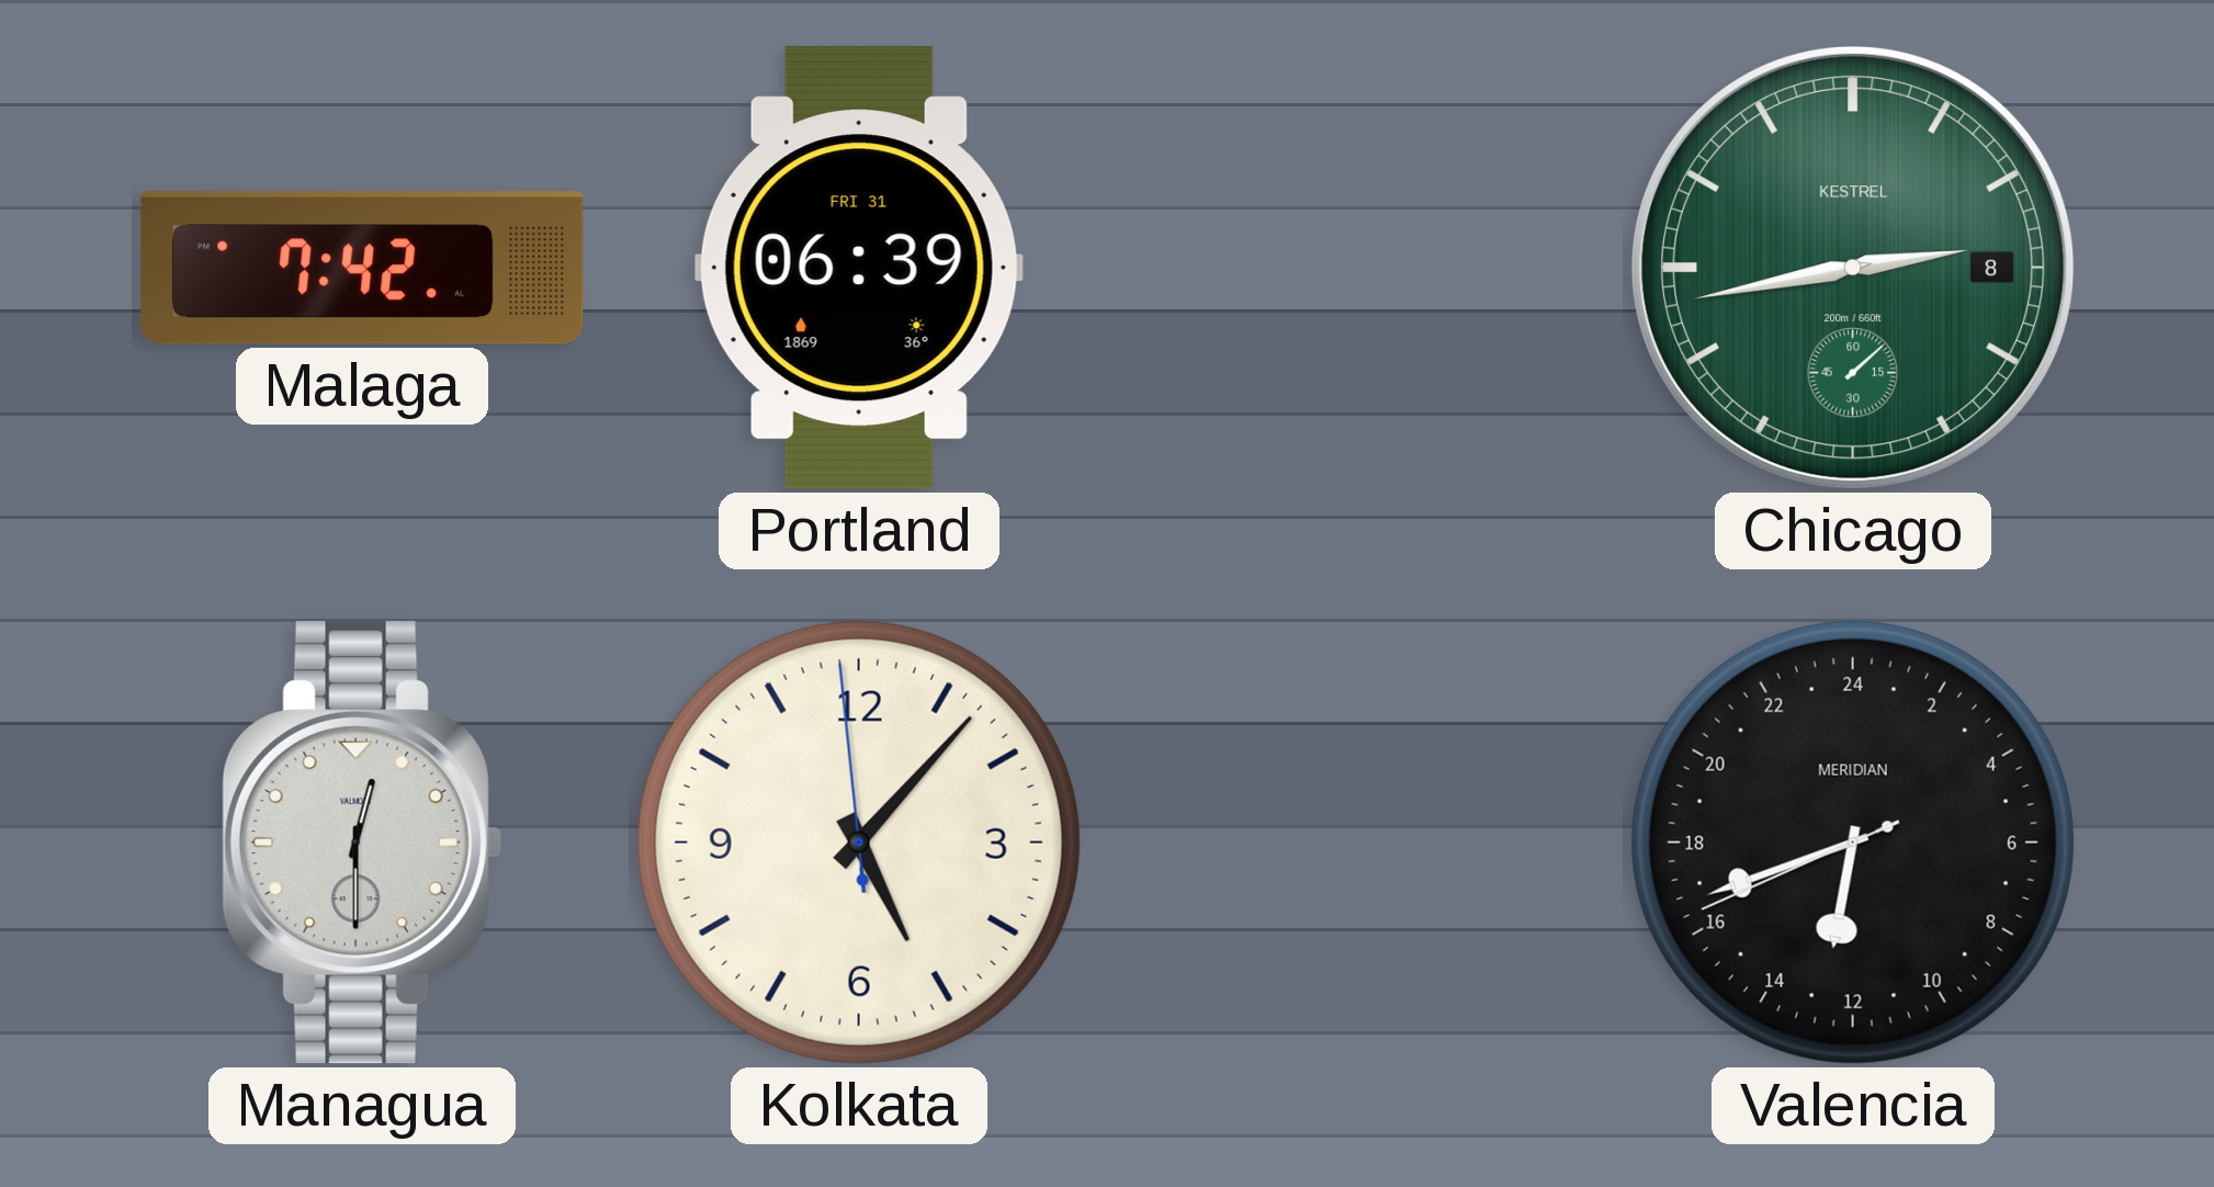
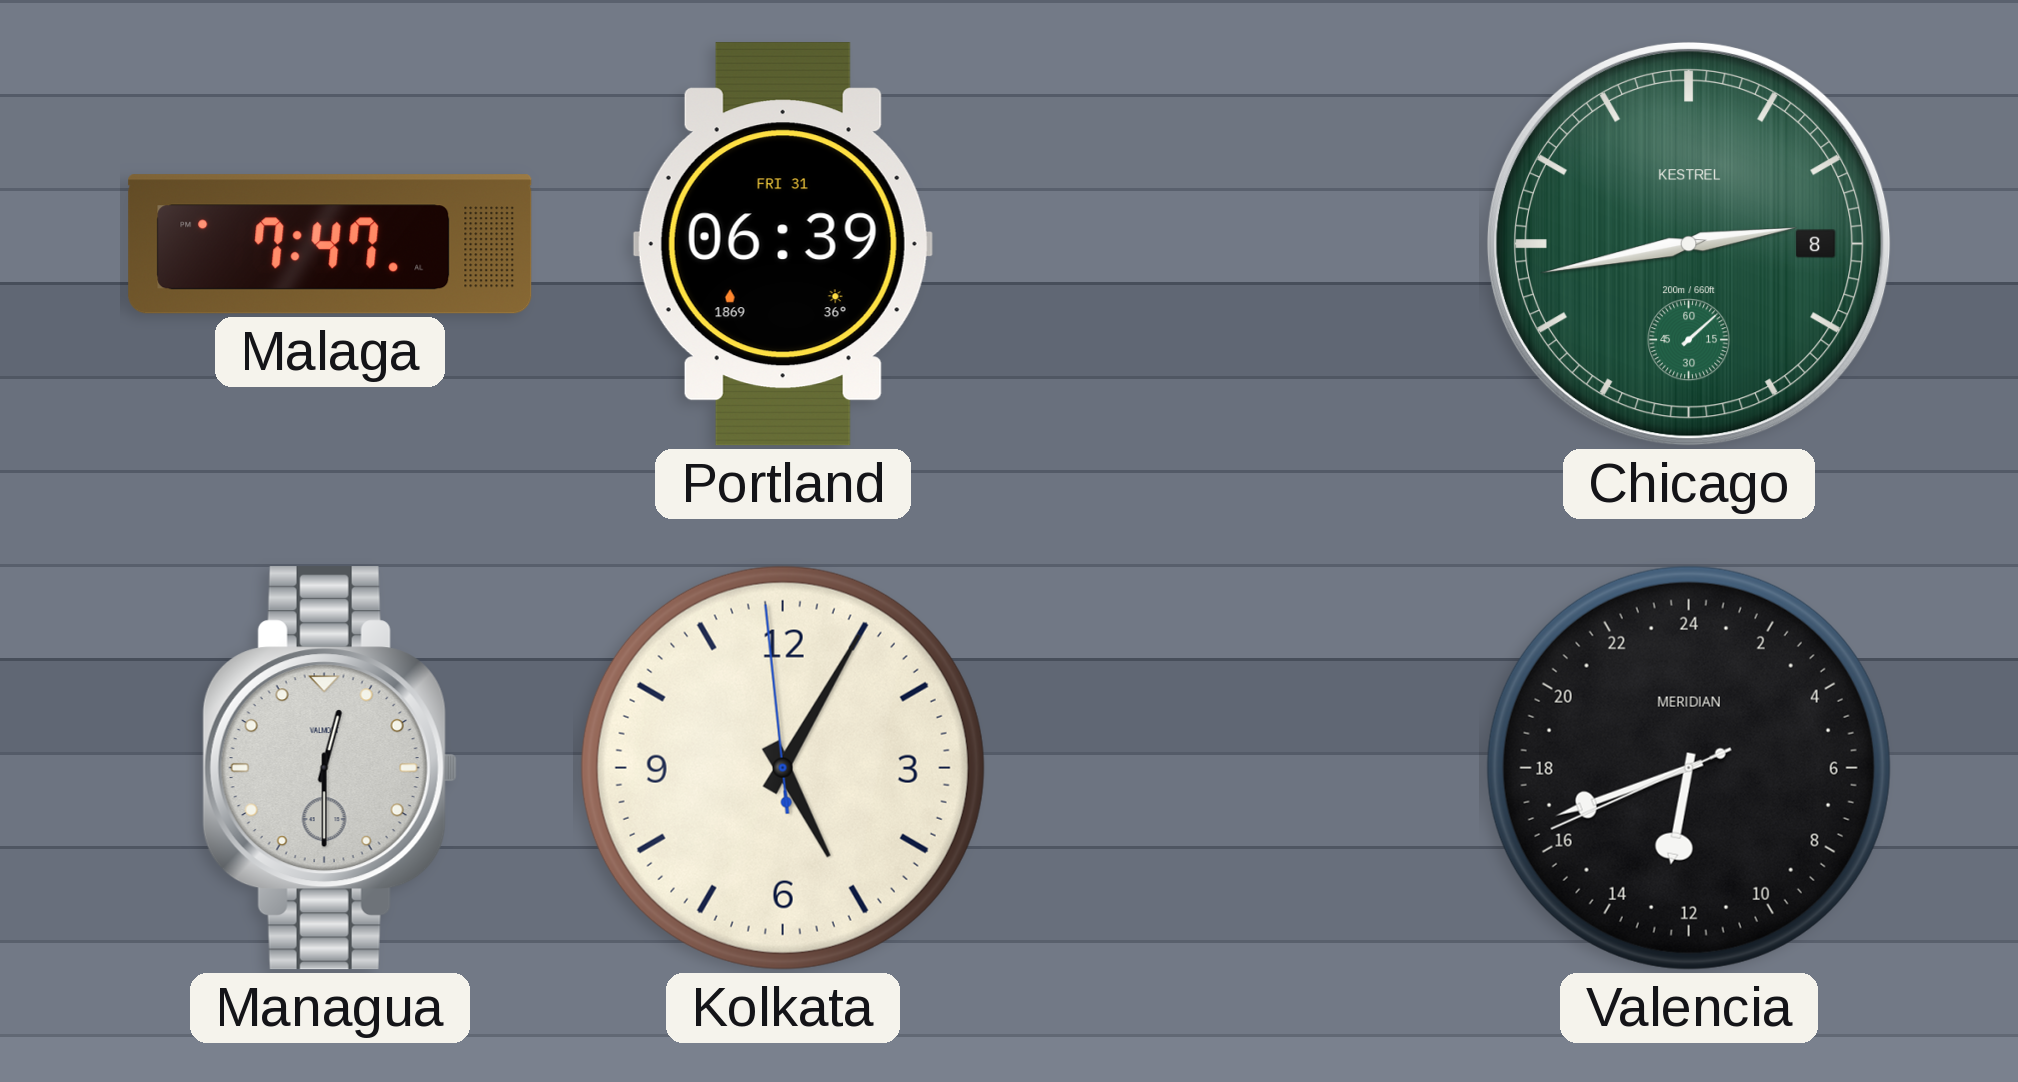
Malaga: 7:42 -> 7:47 (330, 244)
Kolkata: 5:06 -> 5:04 (783, 768)
